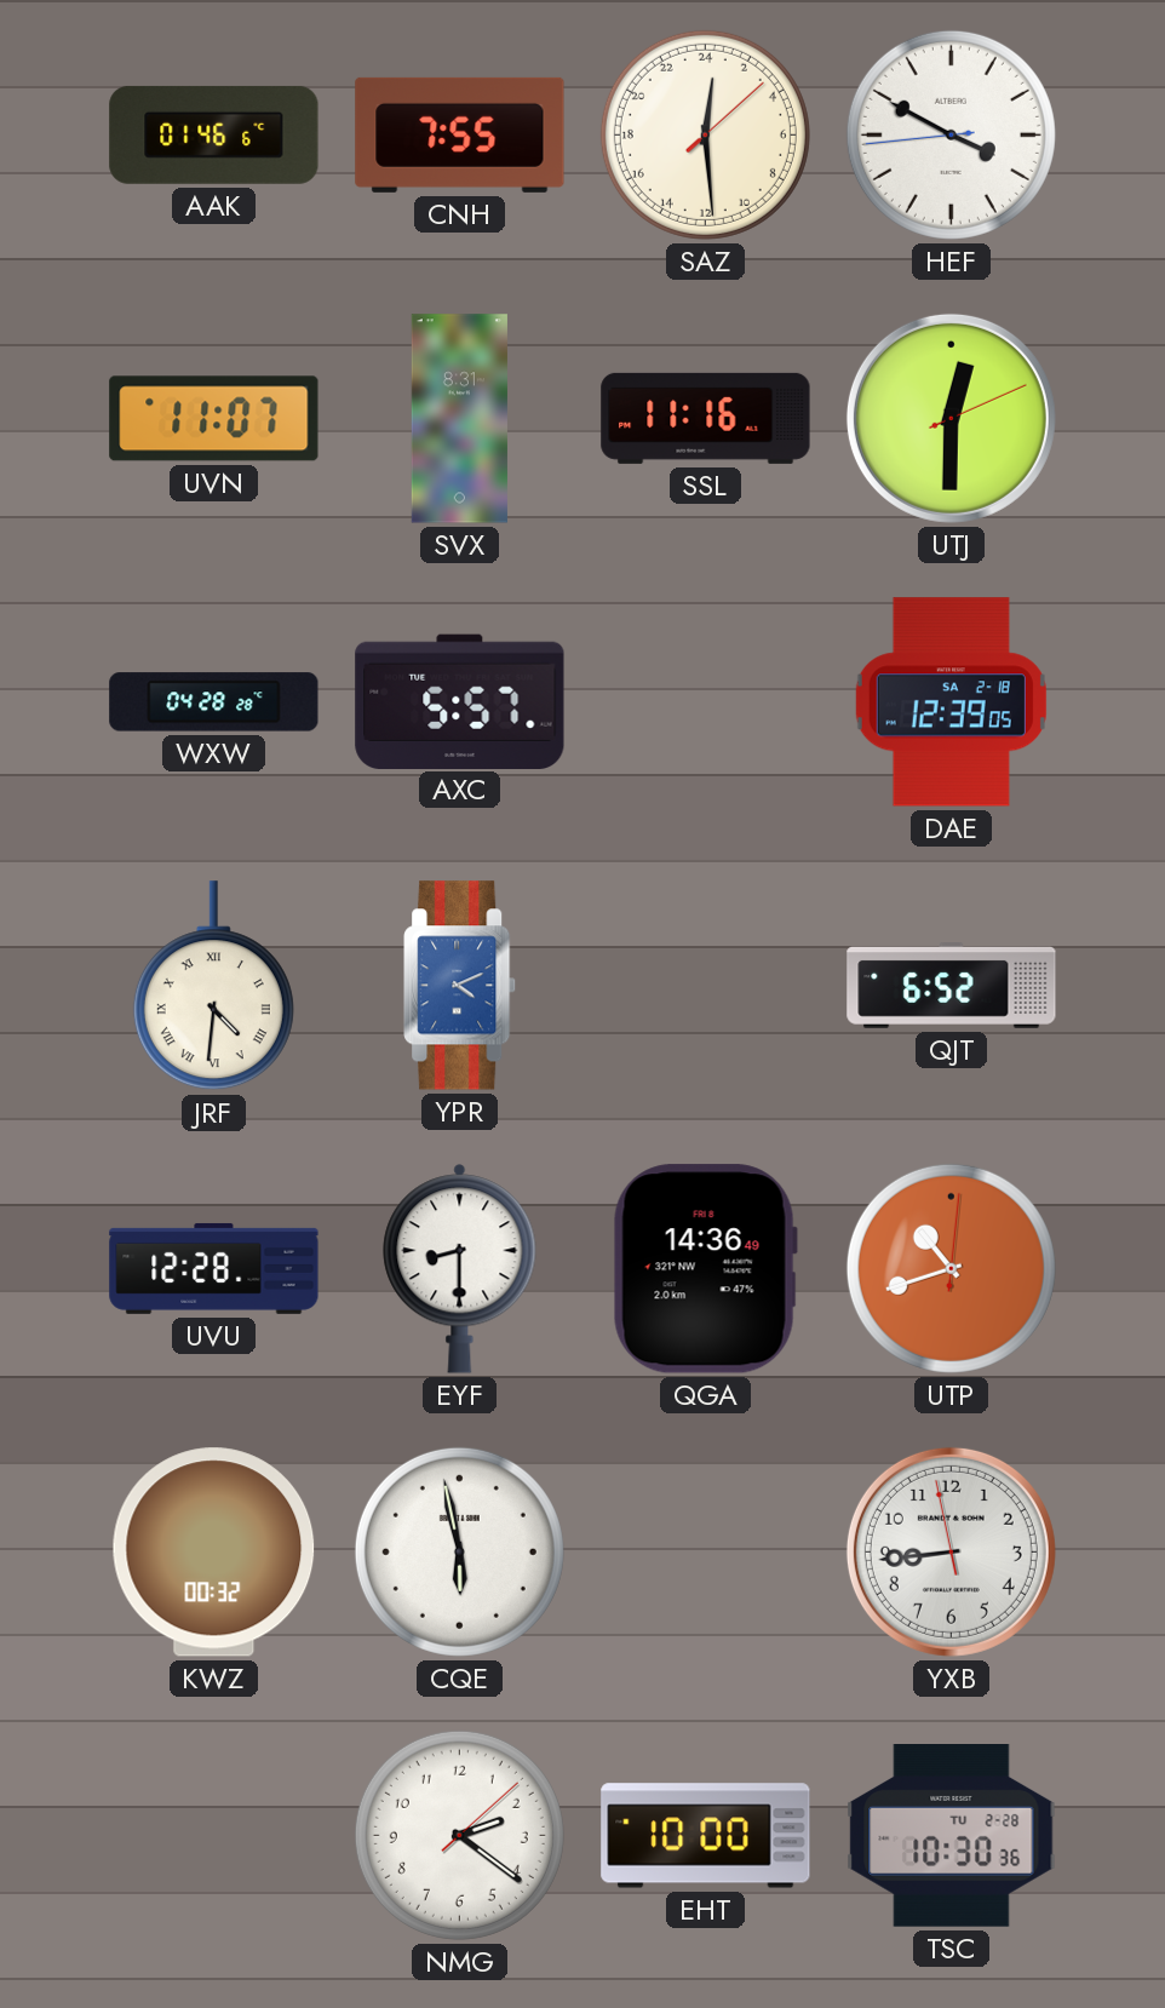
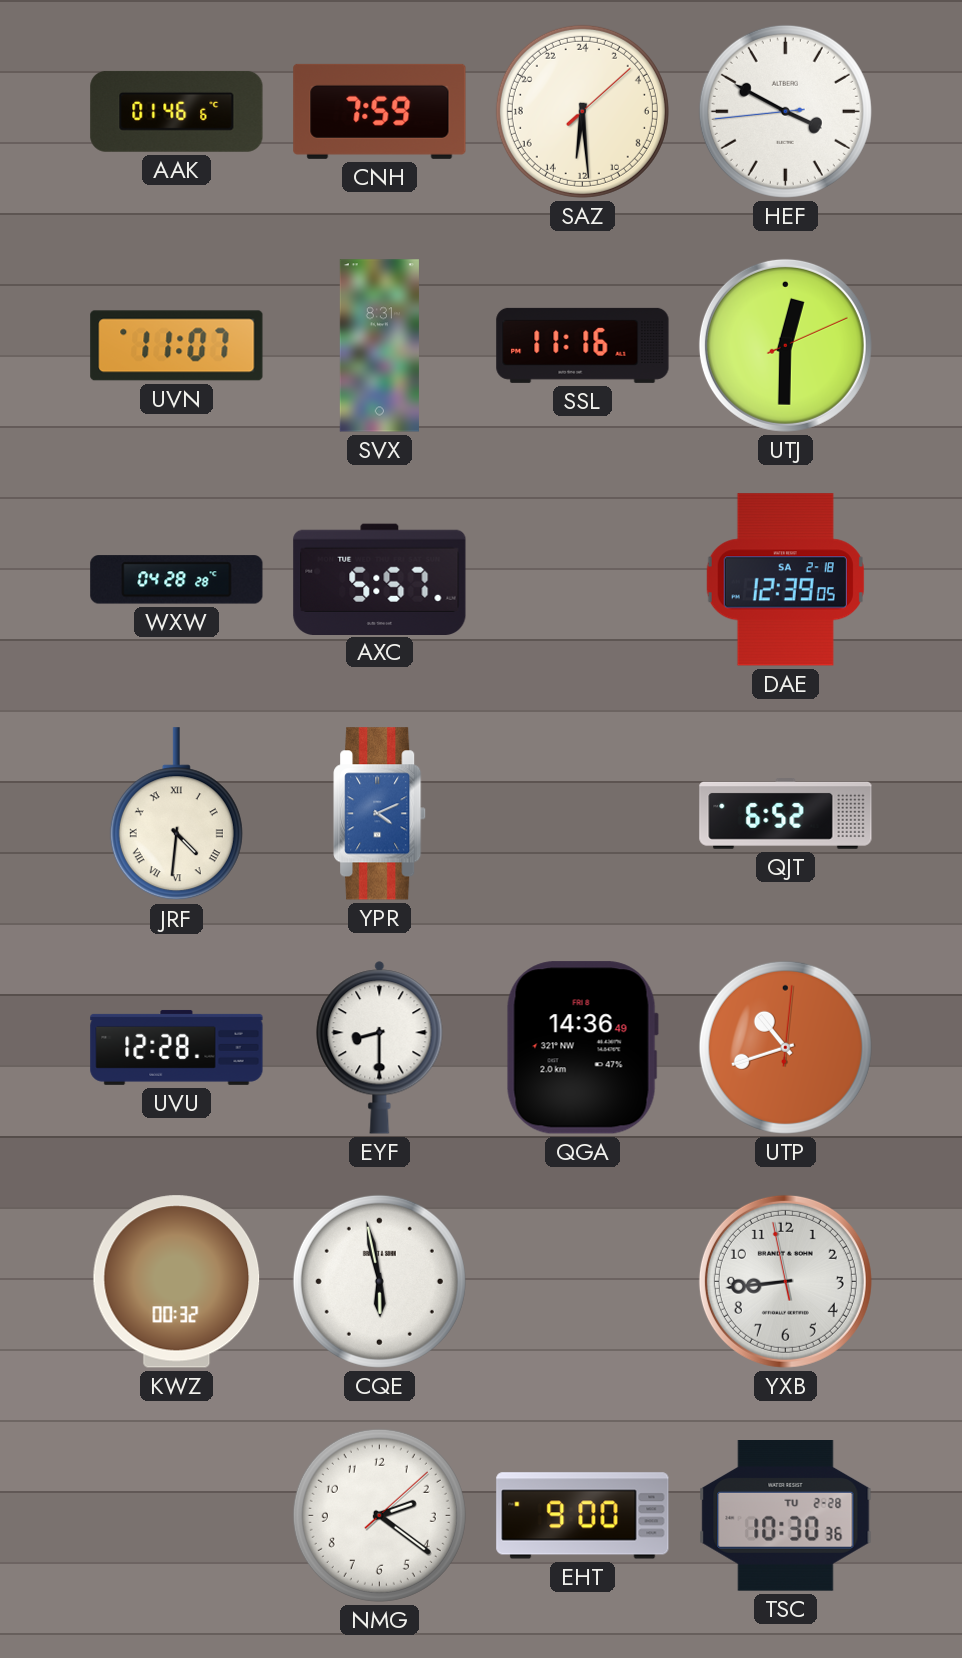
CNH: 7:55 -> 7:59 (380, 111)
SAZ: 0:29 -> 12:29 (582, 111)
EHT: 10:00 -> 9:00 (583, 1516)
